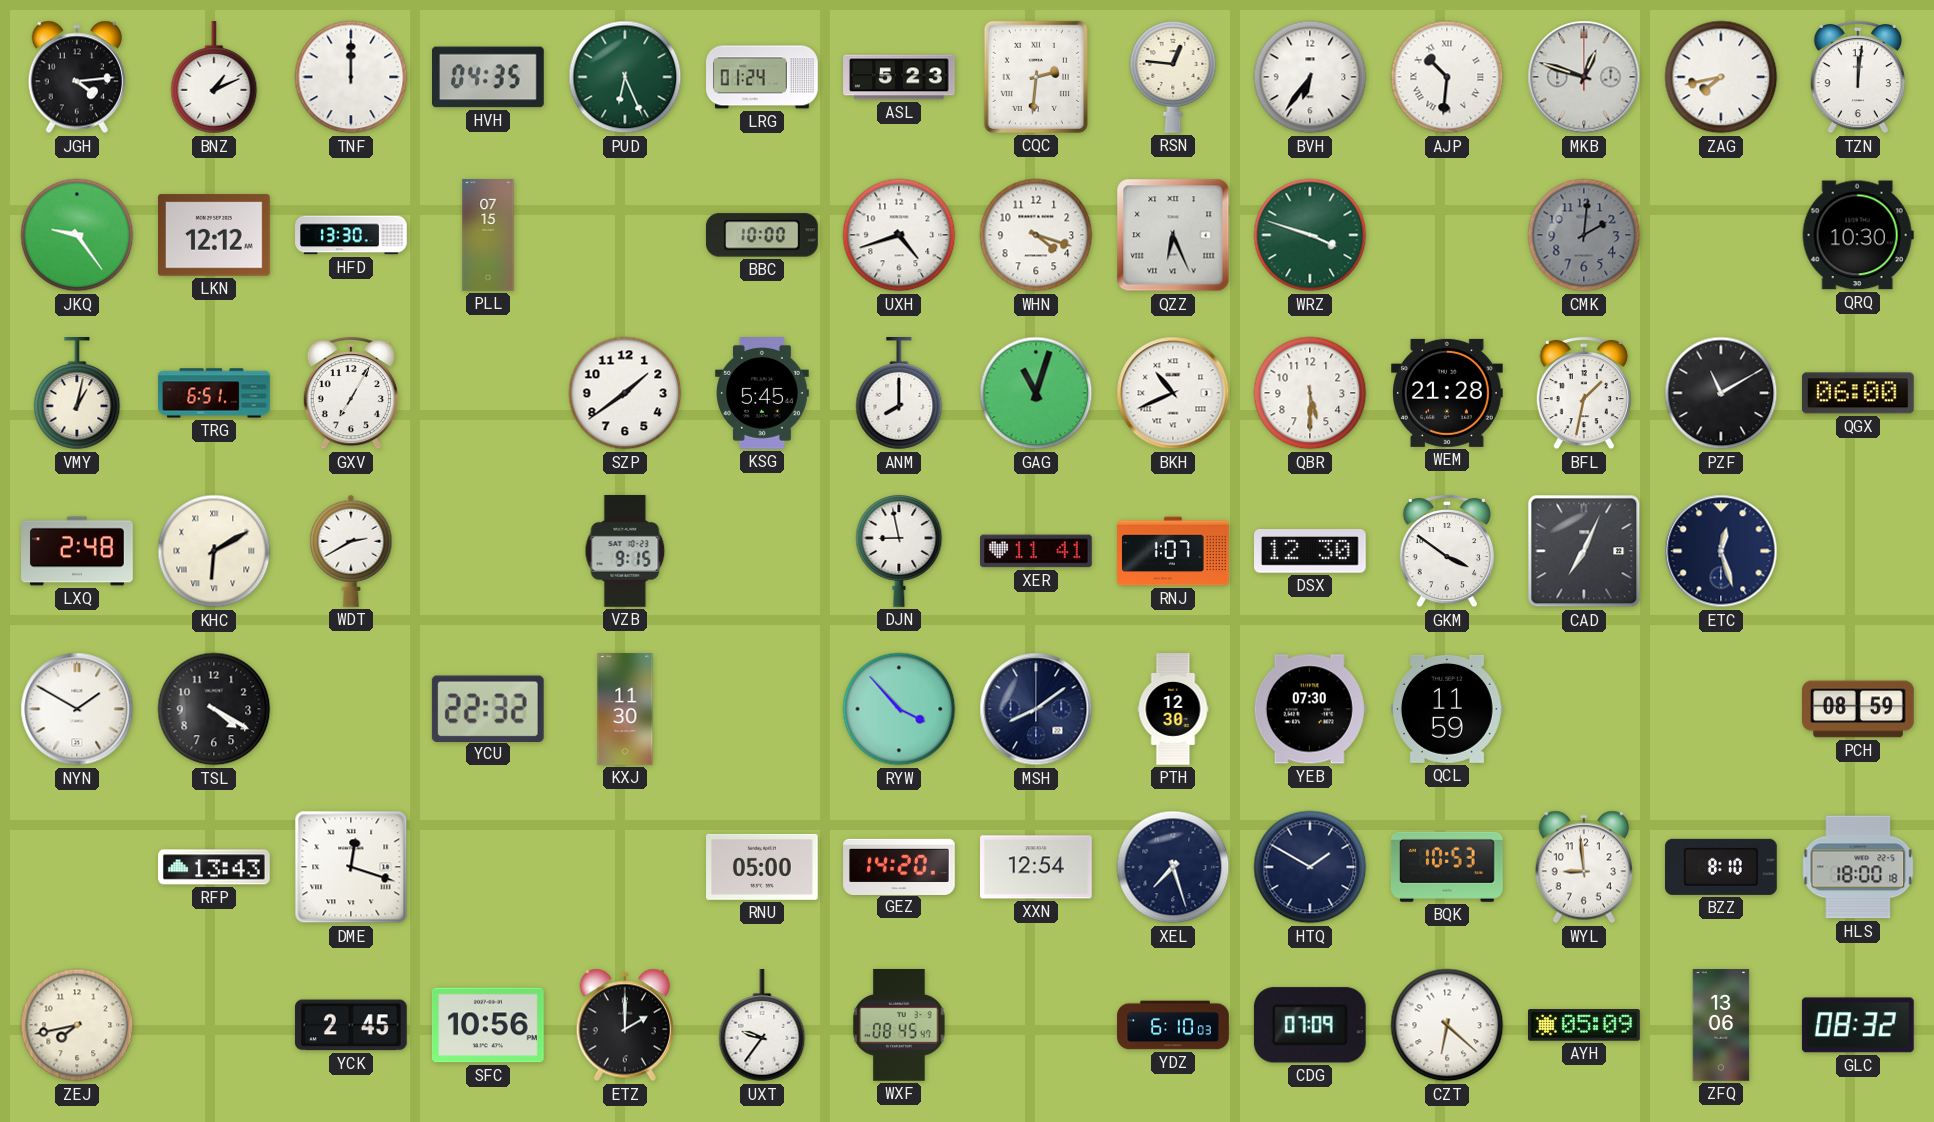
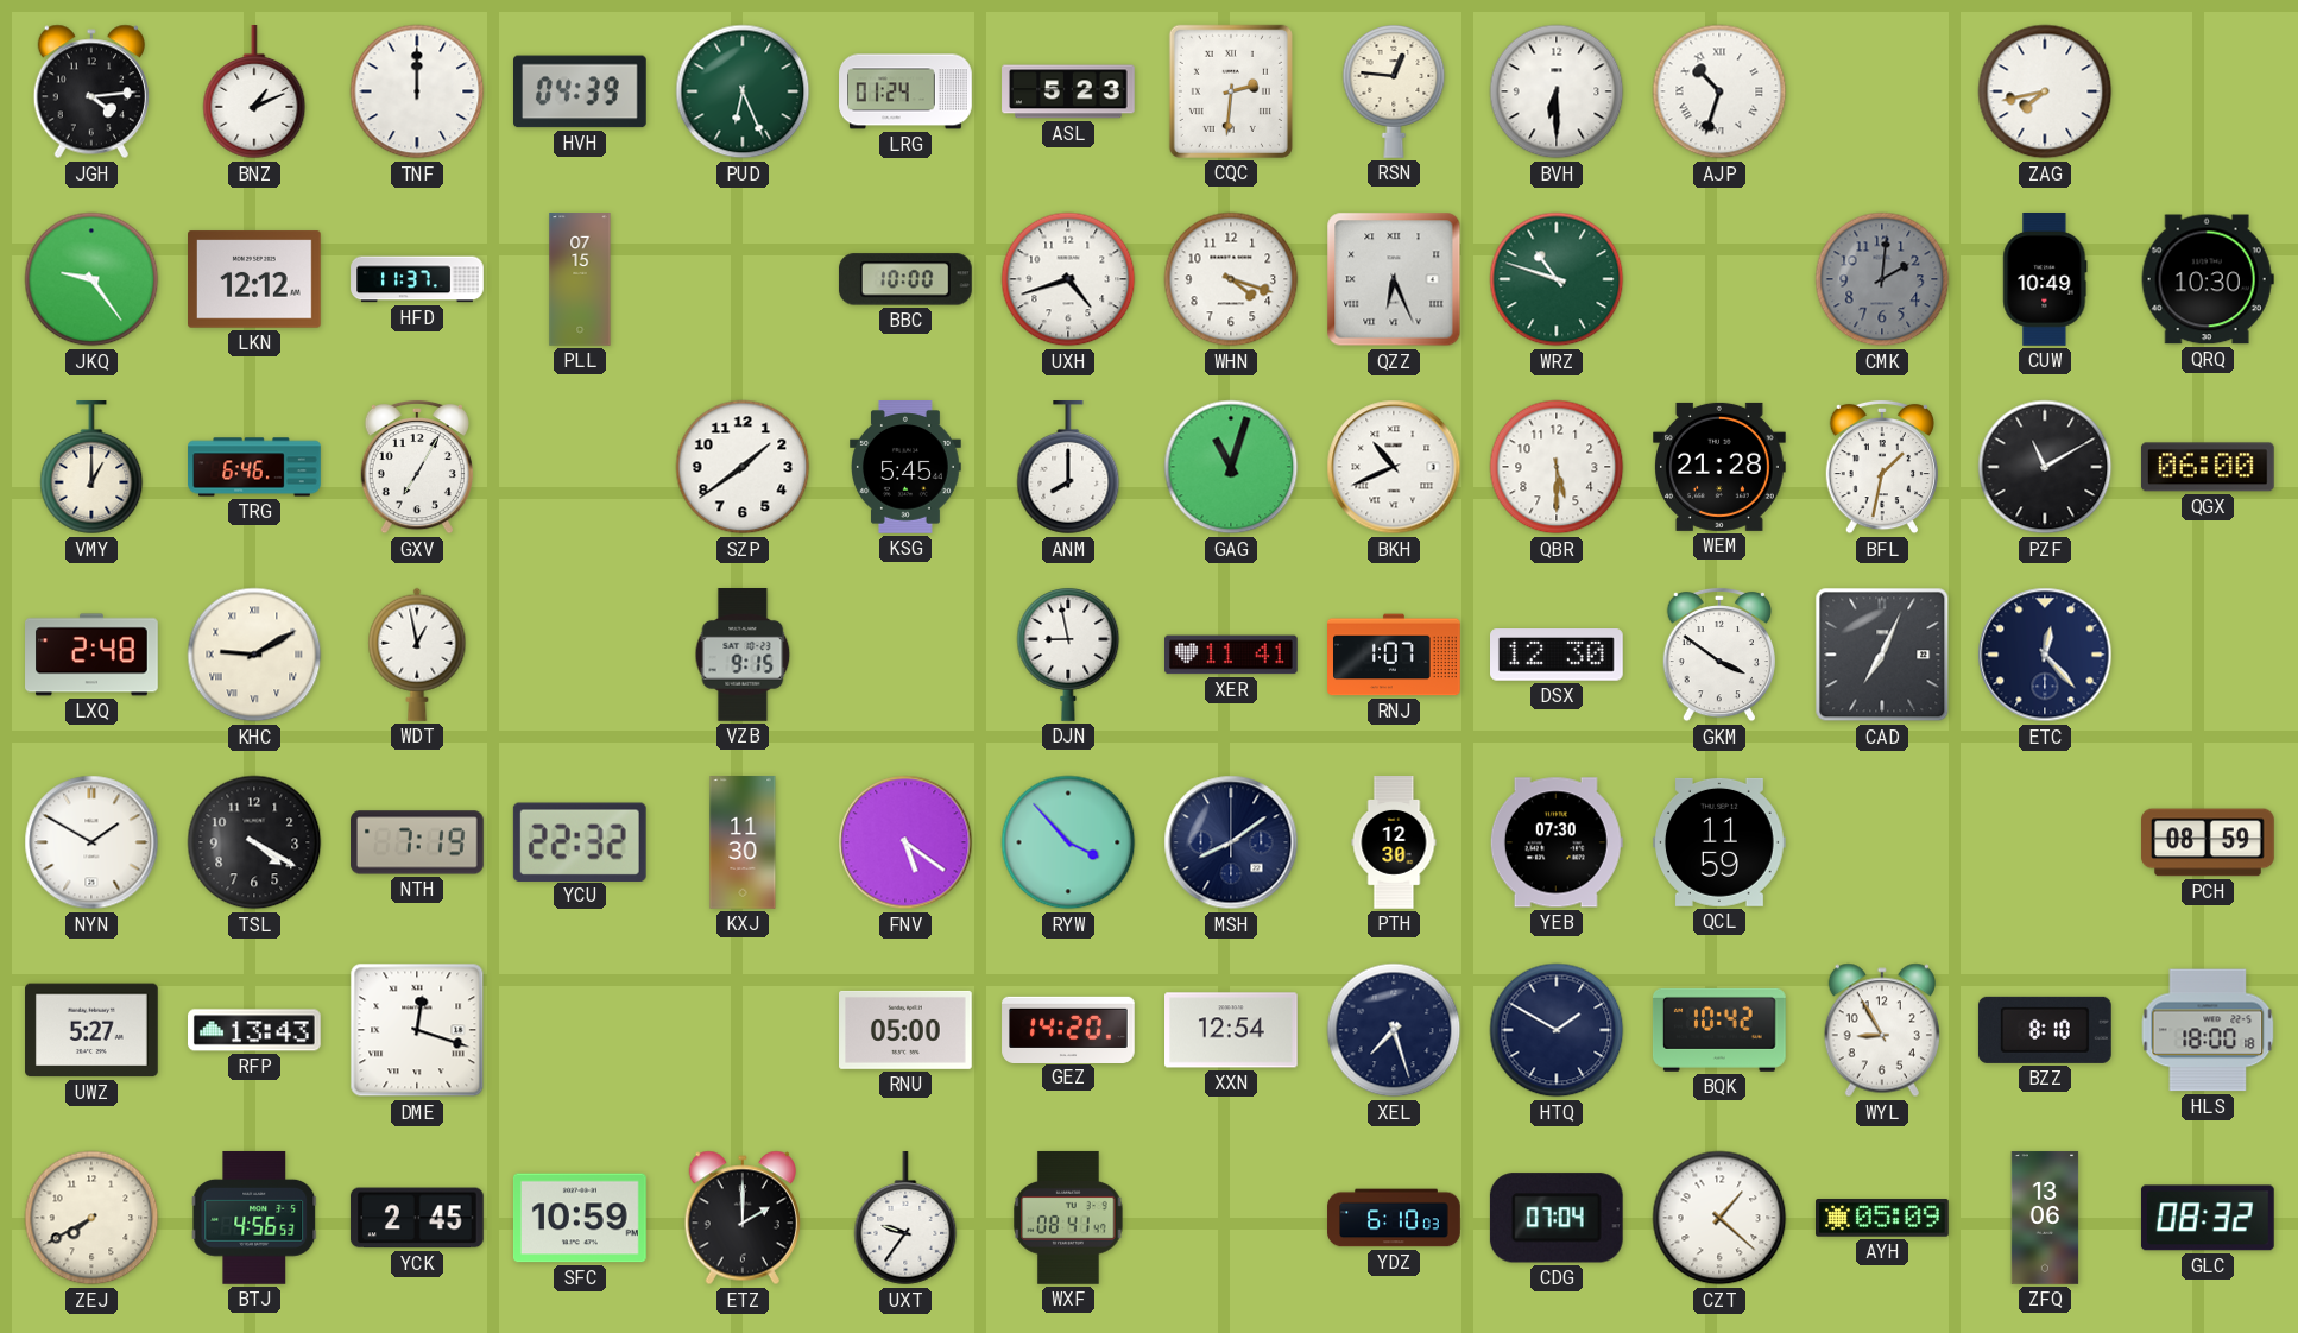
HVH: 04:35 -> 04:39 (581, 91)
BVH: 6:36 -> 6:30 (1557, 91)
AJP: 10:31 -> 10:33 (1719, 91)
MKB: 12:48 -> none (1584, 77)
TZN: 12:01 -> none (1858, 77)
HFD: 13:30 -> 11:37 (417, 279)
WRZ: 3:48 -> 10:48 (1557, 279)
CUW: none -> 10:49 (2045, 280)
VMY: 1:02 -> 1:00 (91, 468)
TRG: 6:51 -> 6:46 (254, 467)
KHC: 6:10 -> 9:10 (254, 655)
WDT: 2:40 -> 12:58 (417, 655)
ETC: 12:27 -> 12:23 (2045, 655)
NTH: none -> 7:19 (418, 842)
FNV: none -> 5:21 (905, 842)
UWZ: none -> 5:27 (93, 1030)
BQK: 10:53 -> 10:42 (1719, 1030)
WYL: 8:59 -> 8:55 (1882, 1030)
ZEJ: 7:43 -> 7:40 (91, 1218)
BTJ: none -> 4:56 (254, 1218)
SFC: 10:56 -> 10:59 (580, 1218)
WXF: 08:45 -> 08:41 (1068, 1218)
CDG: 07:09 -> 07:04 (1557, 1218)
CZT: 6:22 -> 1:22 (1719, 1218)
